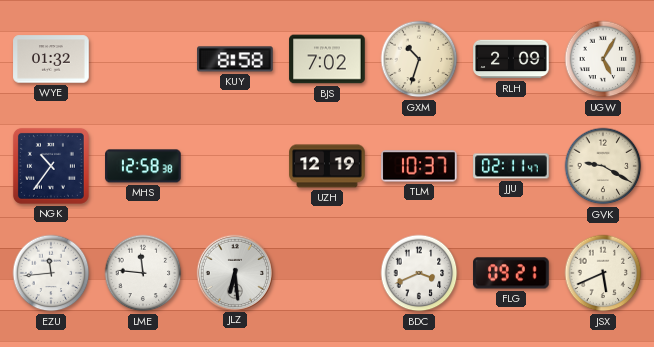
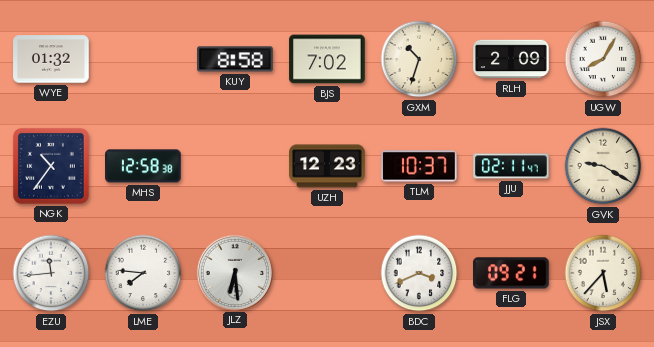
UGW: 5:05 -> 8:05 (603, 59)
UZH: 12:19 -> 12:23 (327, 166)
LME: 11:46 -> 7:46 (143, 273)
JSX: 5:41 -> 5:37 (603, 273)
